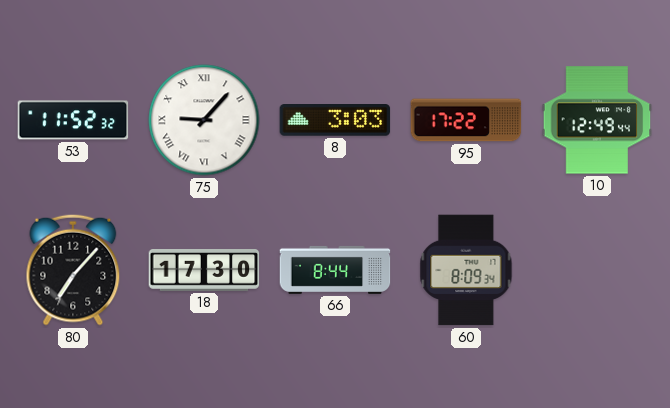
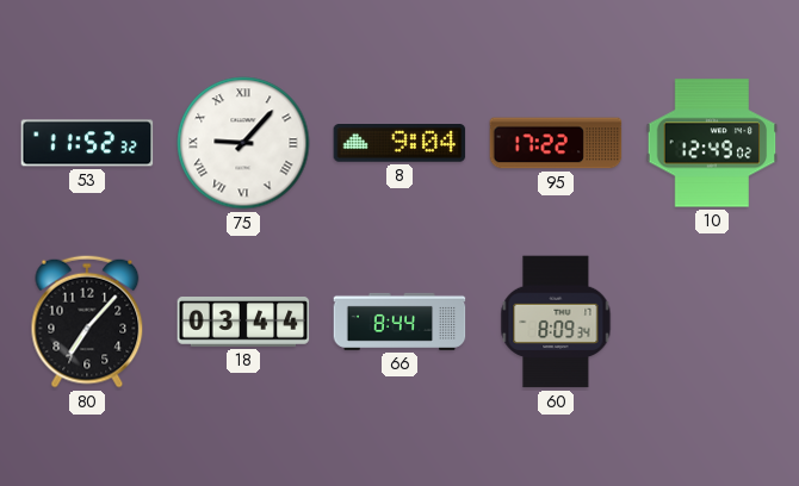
8: 3:03 -> 9:04 (399, 144)
10: 12:49:44 -> 12:49:02 (712, 143)
18: 17:30 -> 03:44 (243, 323)
